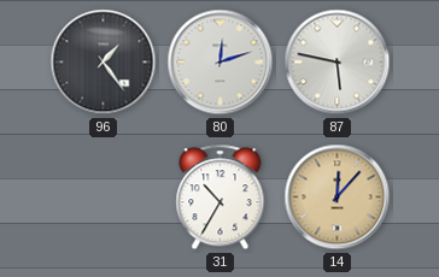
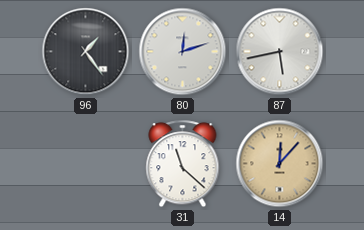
87: 5:47 -> 5:43 (280, 52)
31: 10:35 -> 11:22 (183, 164)
